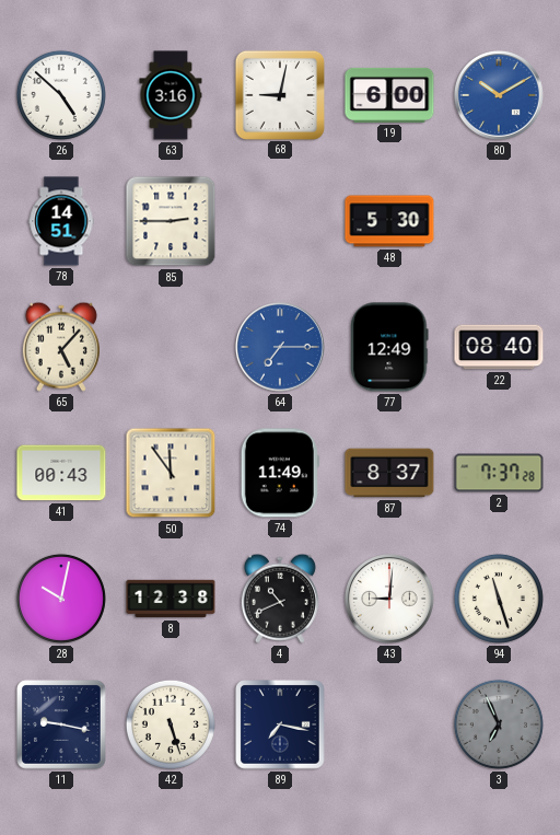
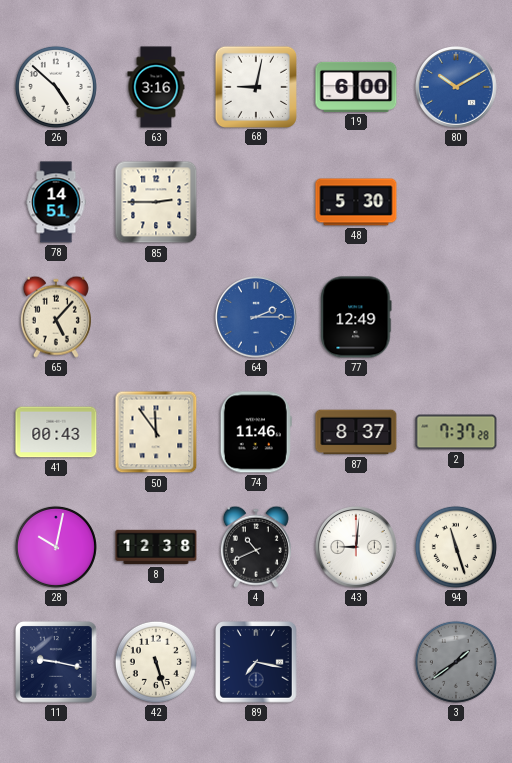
64: 7:15 -> 2:15 (257, 318)
22: 08:40 -> none (499, 347)
74: 11:49 -> 11:46 (256, 432)
3: 6:56 -> 1:39 (456, 662)
